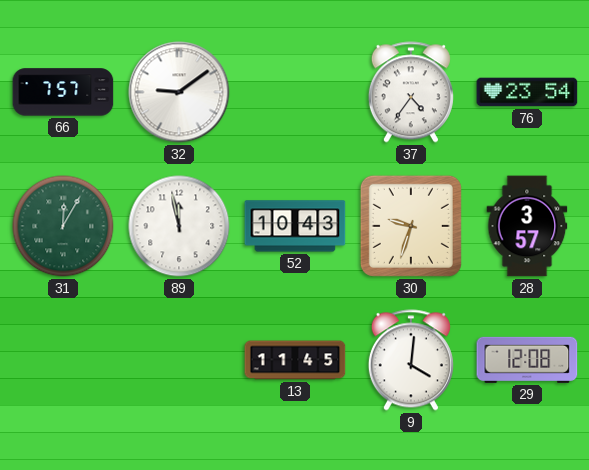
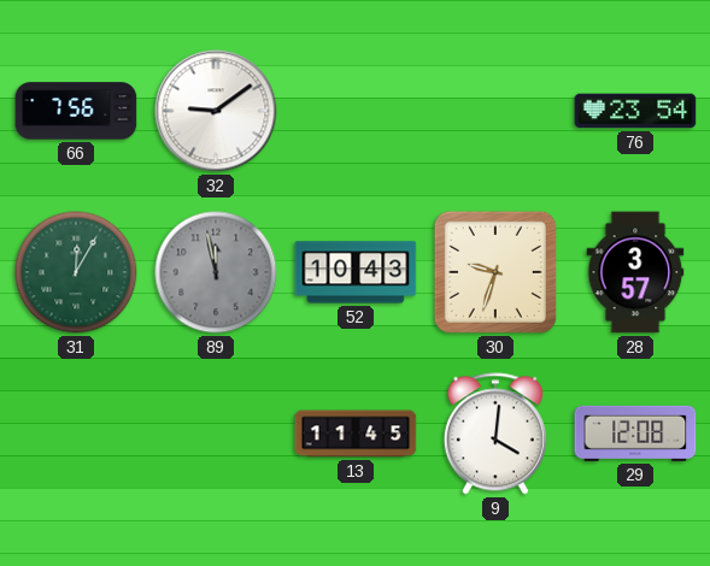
66: 7:57 -> 7:56 (76, 111)
37: 4:36 -> none (411, 92)
89 dial: white -> grey (216, 272)
